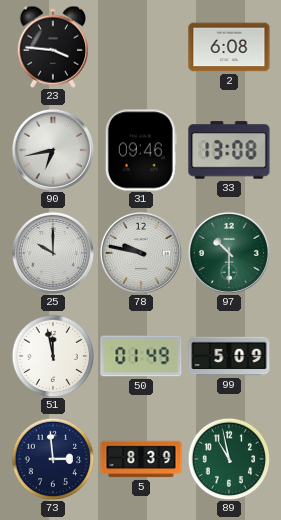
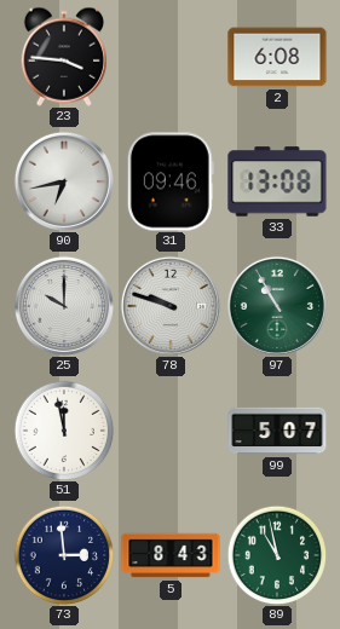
78: 9:47 -> 9:48 (171, 306)
97: 10:30 -> 10:55 (277, 306)
50: 01:49 -> none (141, 356)
99: 5:09 -> 5:07 (277, 431)
5: 8:39 -> 8:43 (171, 555)
